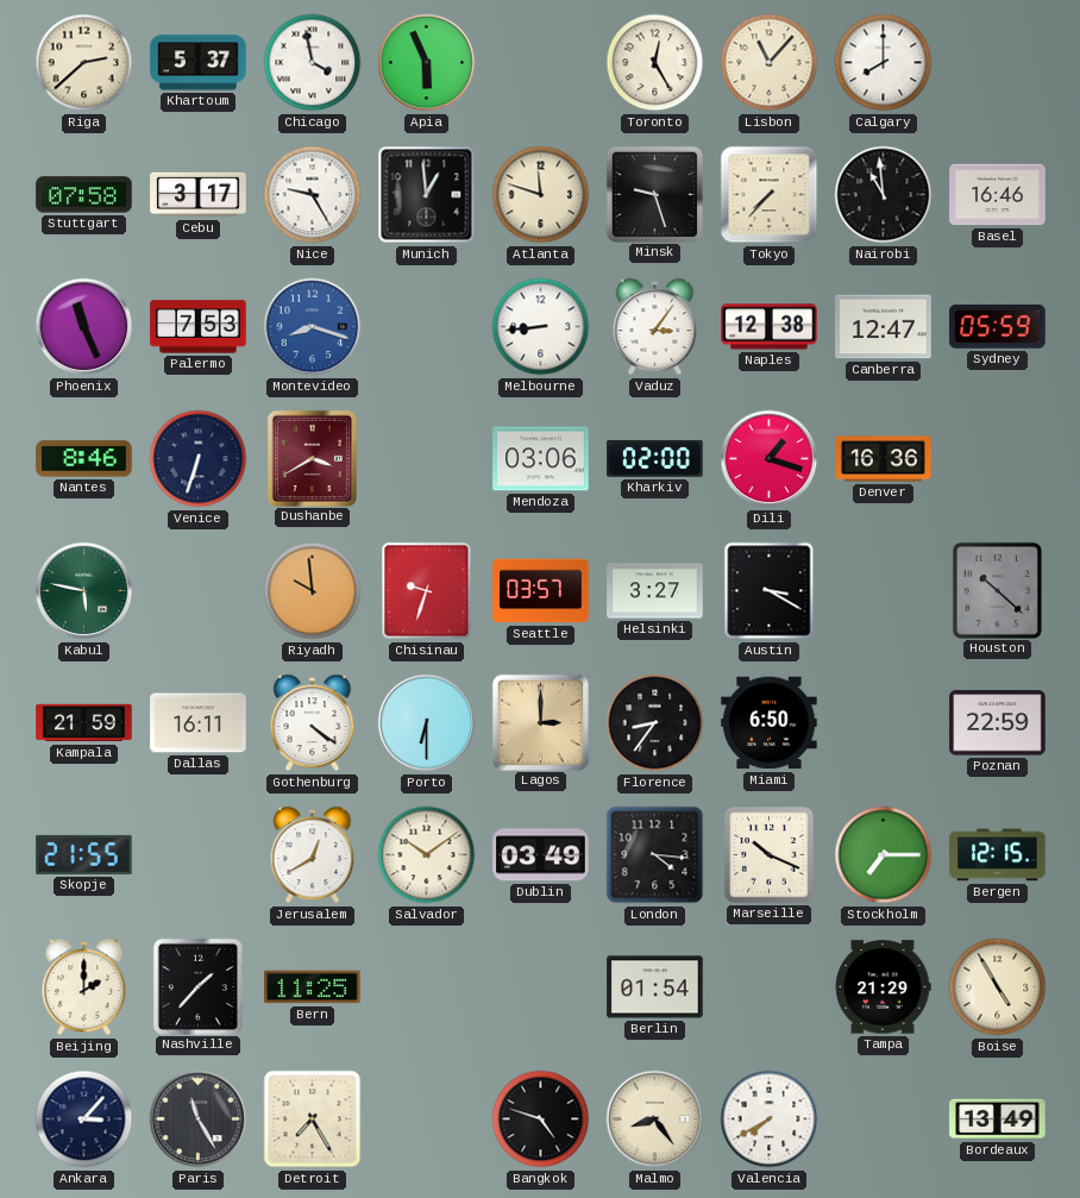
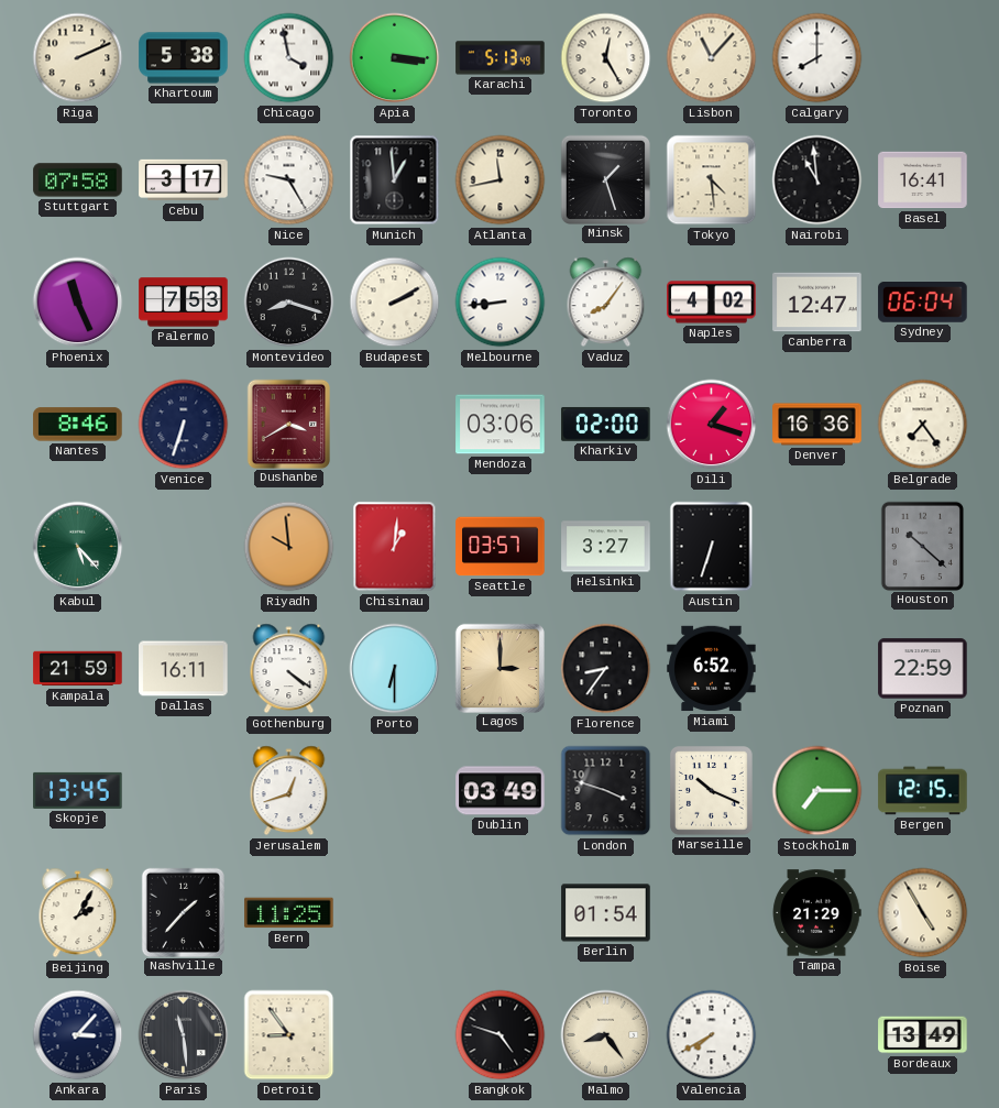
Riga: 2:38 -> 2:11 (78, 58)
Khartoum: 5:37 -> 5:38 (184, 58)
Apia: 5:56 -> 3:16 (395, 58)
Karachi: none -> 5:13 (501, 58)
Atlanta: 11:48 -> 11:43 (501, 180)
Minsk: 9:27 -> 1:27 (605, 179)
Tokyo: 7:37 -> 4:29 (712, 180)
Basel: 16:46 -> 16:41 (923, 180)
Montevideo dial: blue -> black (289, 303)
Budapest: none -> 2:10 (395, 303)
Vaduz: 3:06 -> 8:06 (606, 303)
Naples: 12:38 -> 4:02 (712, 303)
Sydney: 05:59 -> 06:04 (923, 303)
Belgrade: none -> 7:24 (923, 425)
Kabul: 5:47 -> 5:23 (78, 547)
Chisinau: 9:33 -> 1:01 (395, 547)
Austin: 3:20 -> 6:33 (712, 547)
Miami: 6:50 -> 6:52 (712, 669)
Skopje: 21:55 -> 13:45 (78, 790)
Jerusalem: 12:40 -> 12:42 (289, 791)
Salvador: 10:09 -> none (427, 855)
London: 4:16 -> 3:48 (606, 791)
Beijing: 2:00 -> 2:05 (78, 913)
Paris: 11:25 -> 11:29 (184, 1035)
Detroit: 7:25 -> 8:54 (289, 1035)
